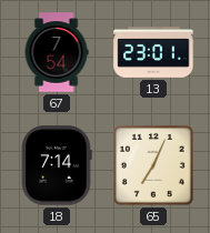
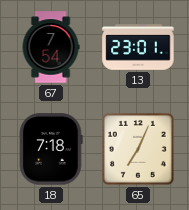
18: 7:14 -> 7:18 (51, 149)
